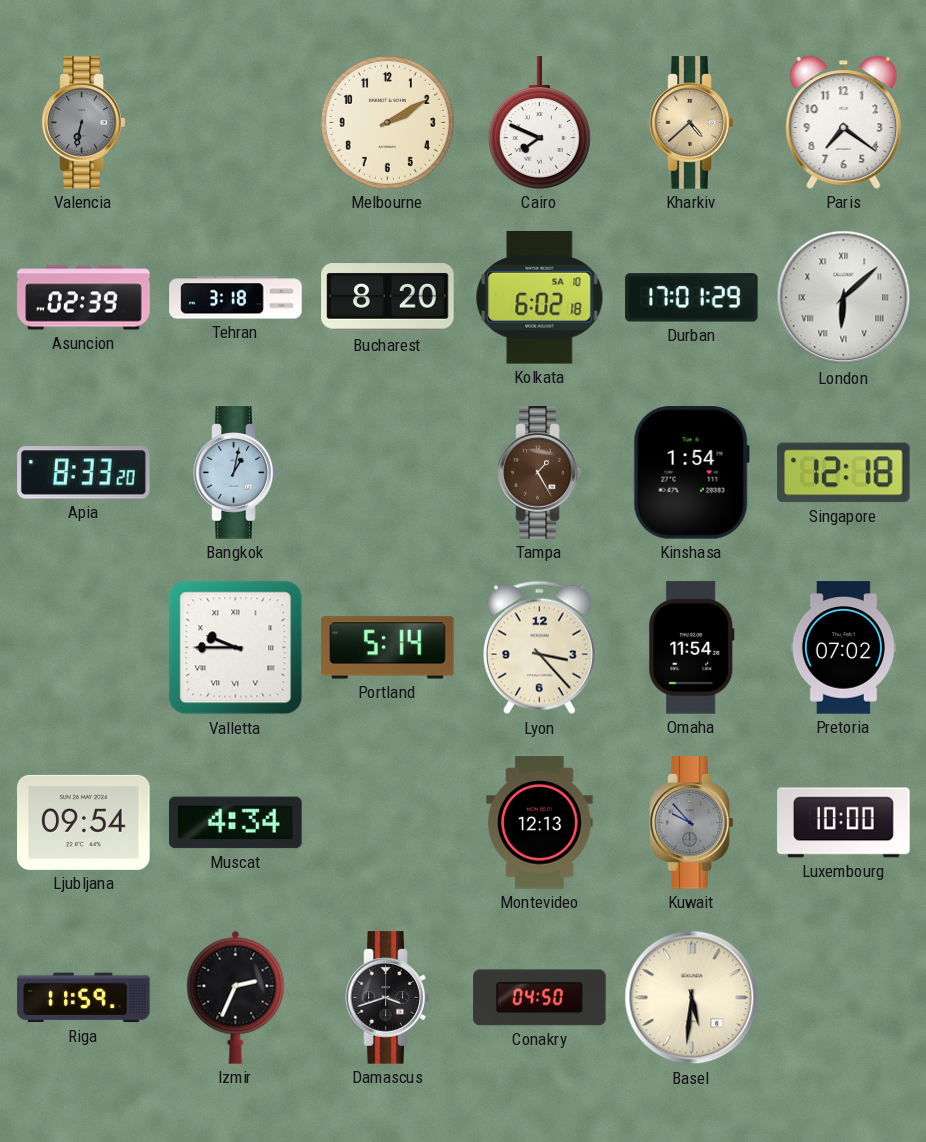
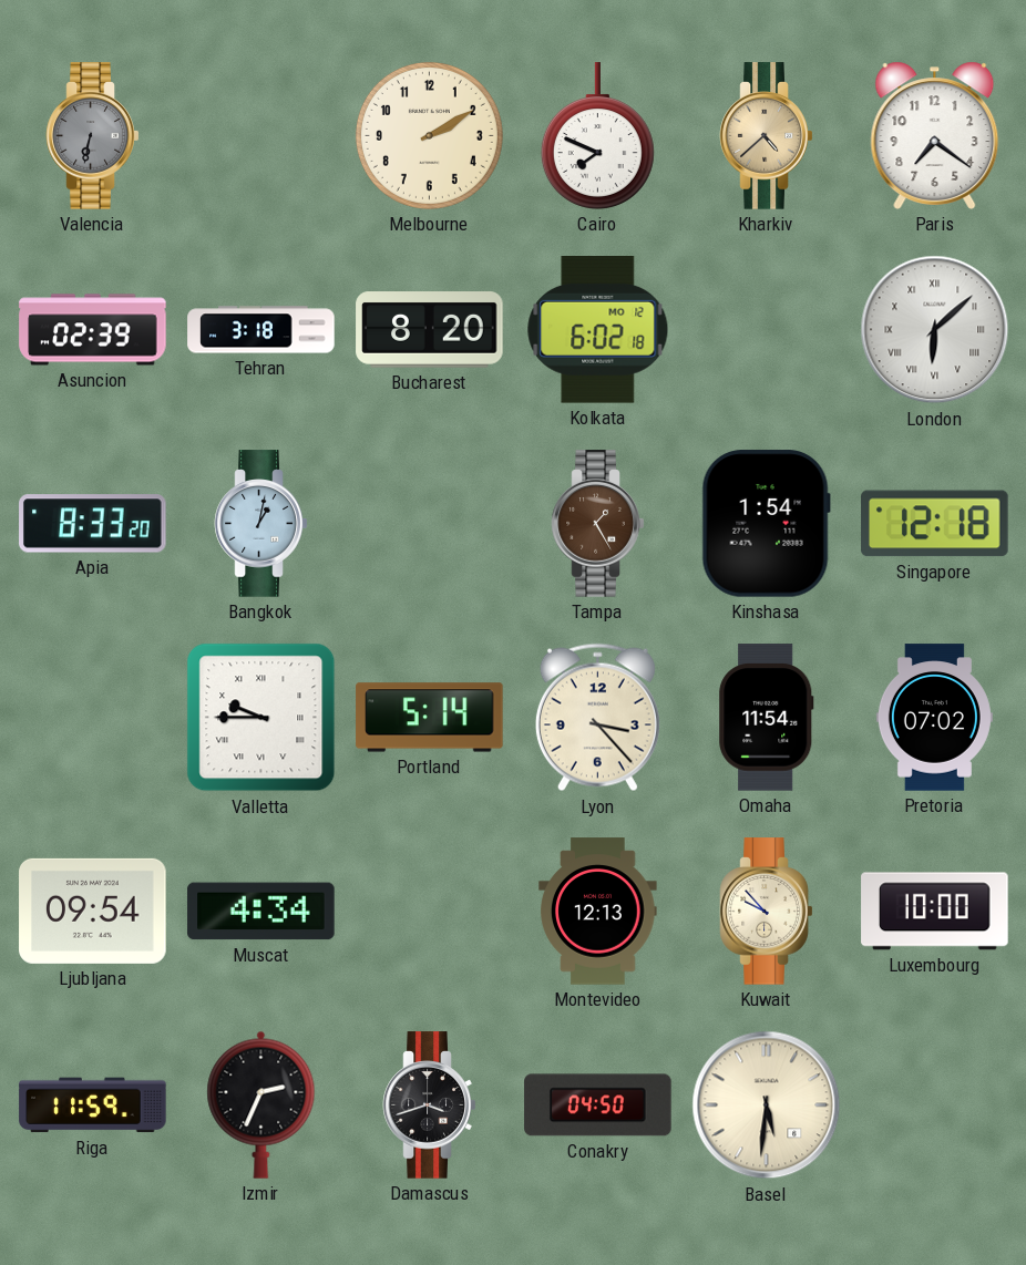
Kolkata date: SA 10 -> MO 12 (598, 330)
Durban: 17:01 -> none (692, 298)
Kuwait dial: grey -> cream (767, 912)
